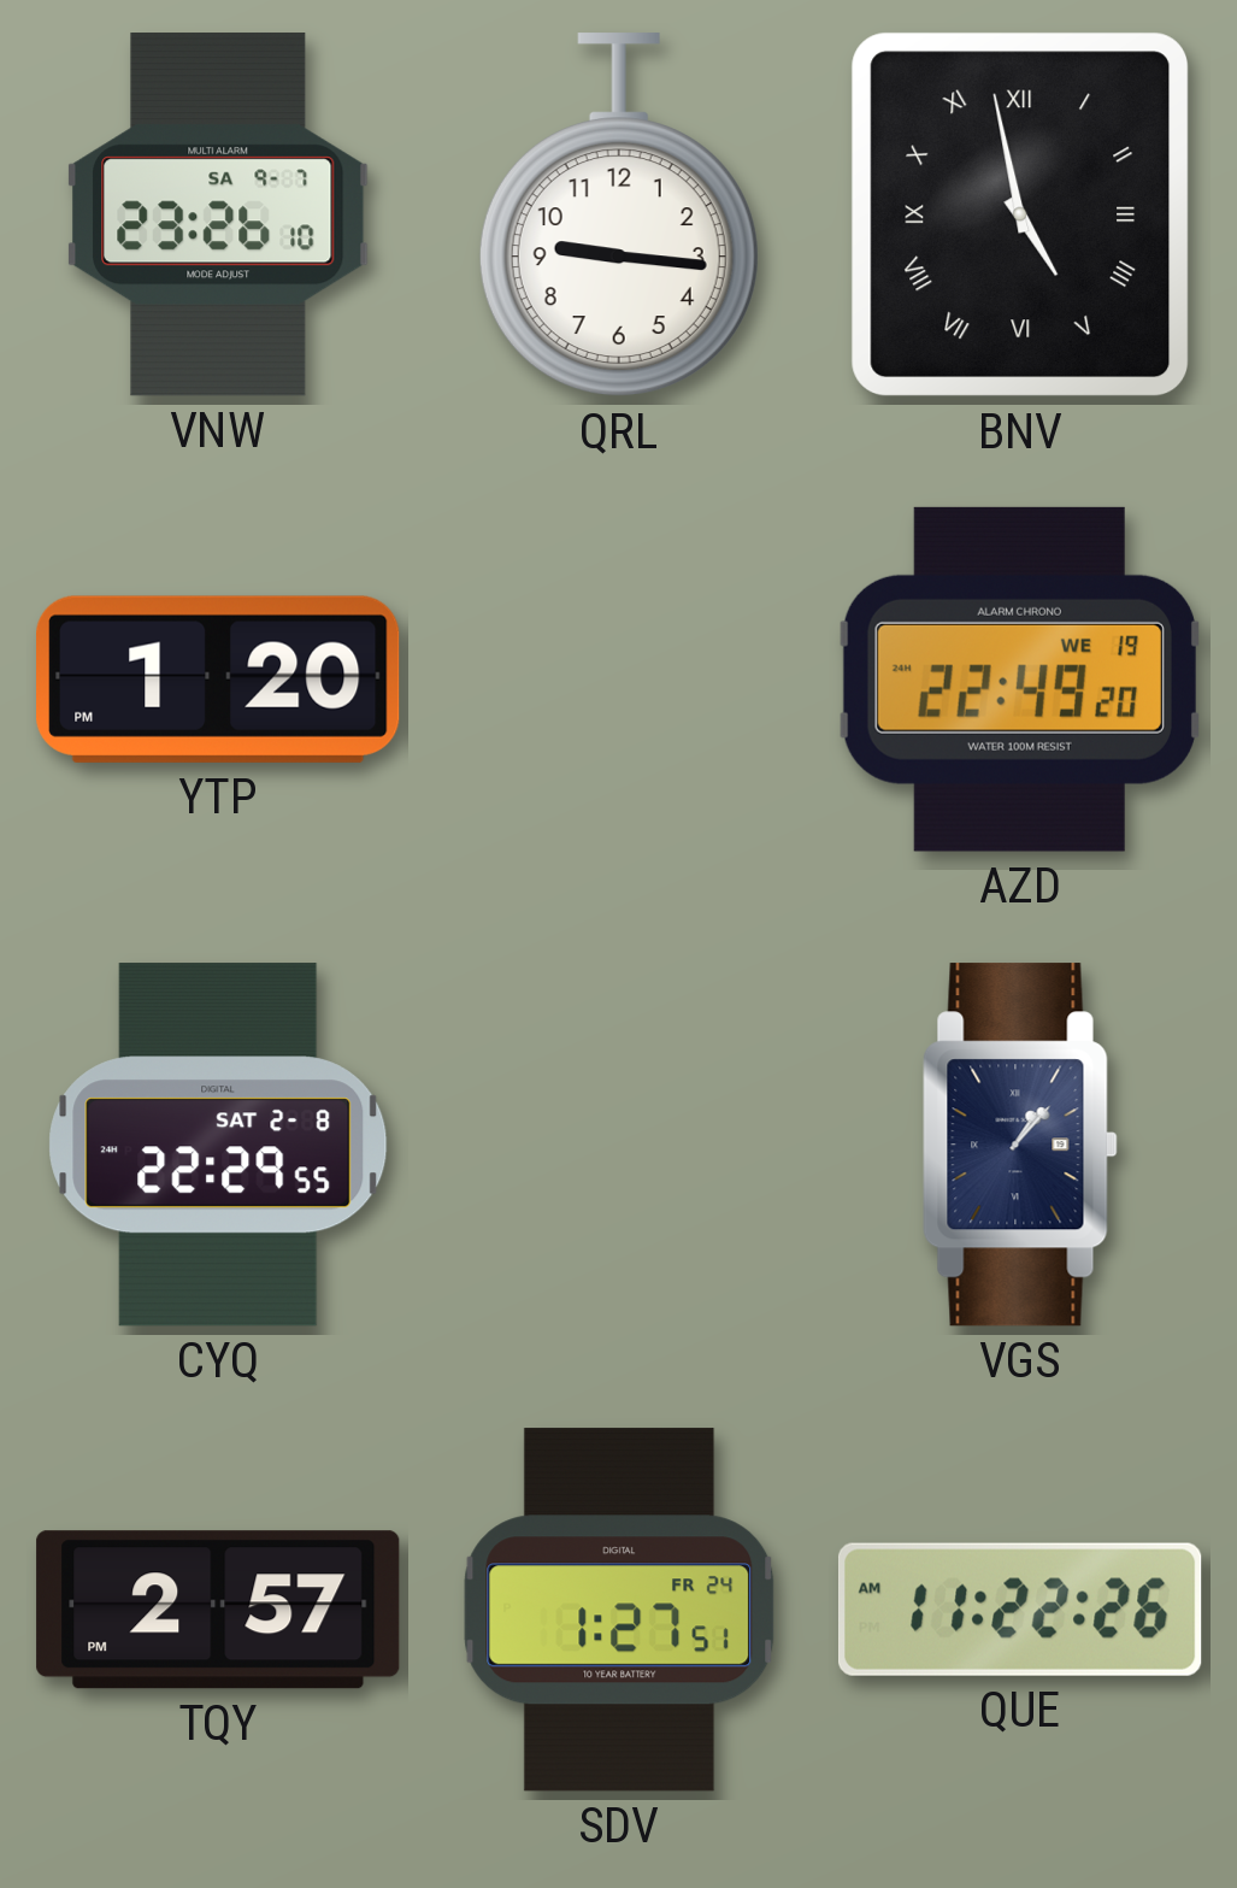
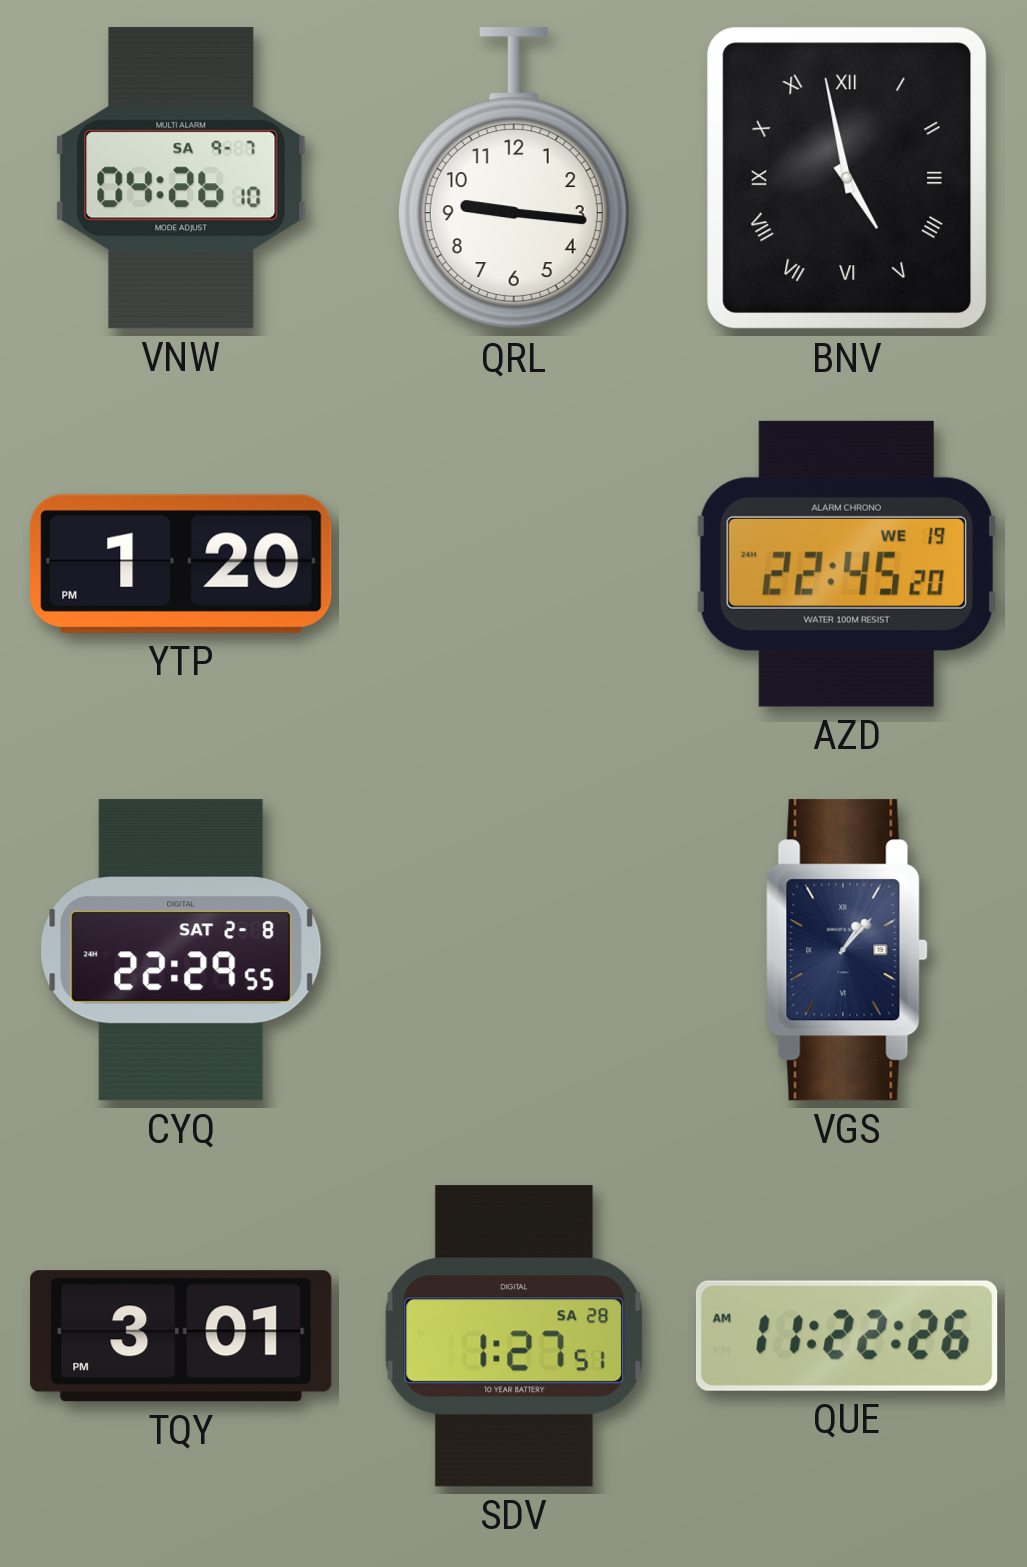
VNW: 23:26 -> 04:26 (182, 178)
AZD: 22:49 -> 22:45 (847, 564)
TQY: 2:57 -> 3:01 (181, 1336)
SDV date: FR 24 -> SA 28 (514, 1336)
